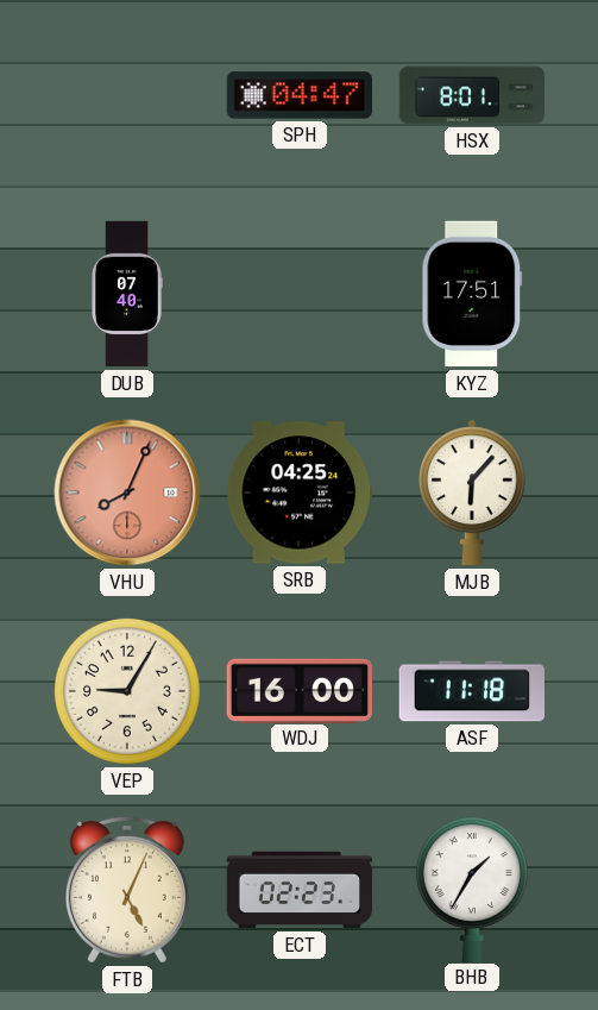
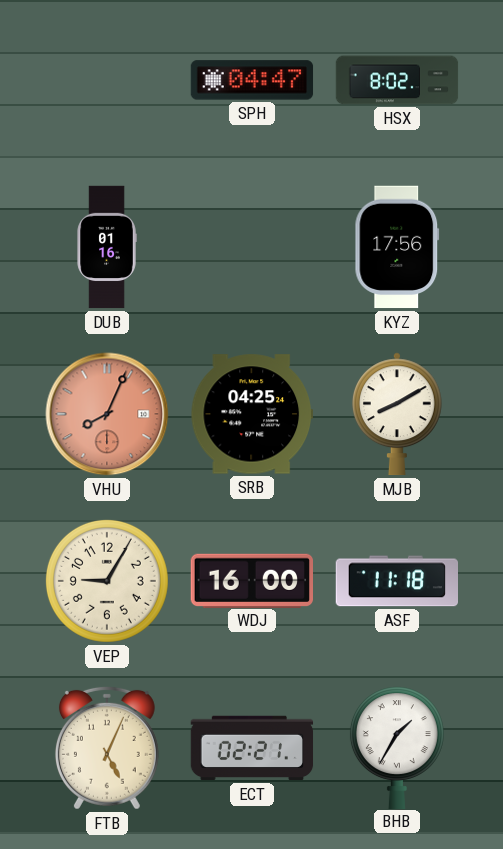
HSX: 8:01 -> 8:02 (397, 80)
DUB: 07:40 -> 01:16 (107, 247)
KYZ: 17:51 -> 17:56 (397, 247)
MJB: 6:07 -> 8:10 (397, 414)
ECT: 02:23 -> 02:21 (252, 748)
